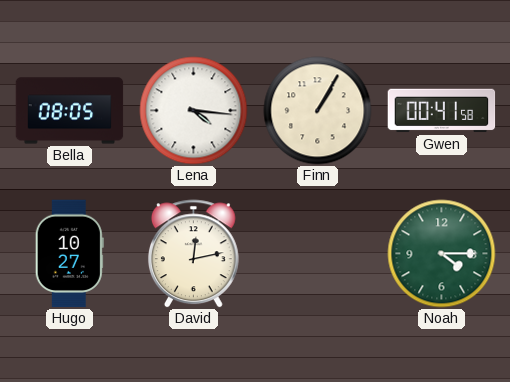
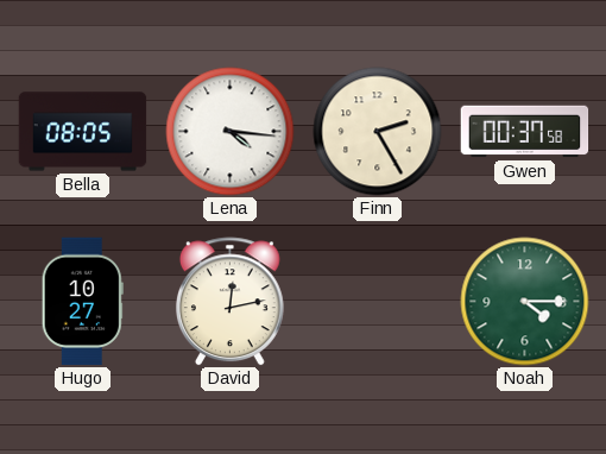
Finn: 1:05 -> 2:25 (378, 132)
Gwen: 00:41 -> 00:37 (525, 132)
